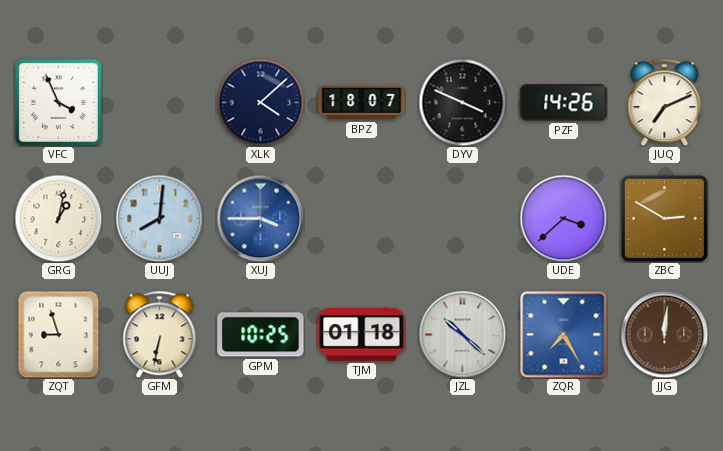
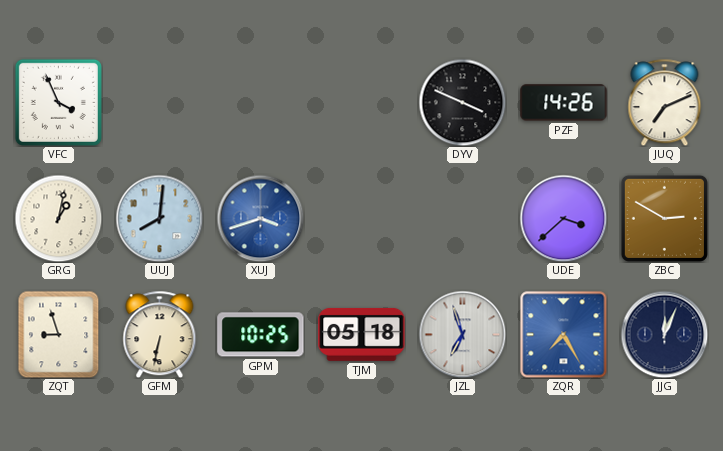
XLK: 4:08 -> none (260, 102)
BPZ: 18:07 -> none (362, 103)
XUJ: 3:45 -> 3:42 (260, 218)
TJM: 01:18 -> 05:18 (362, 334)
JZL: 10:22 -> 6:57 (462, 334)
JJG: 12:01 -> 12:04 (664, 334)
JJG dial: brown -> navy (664, 334)
